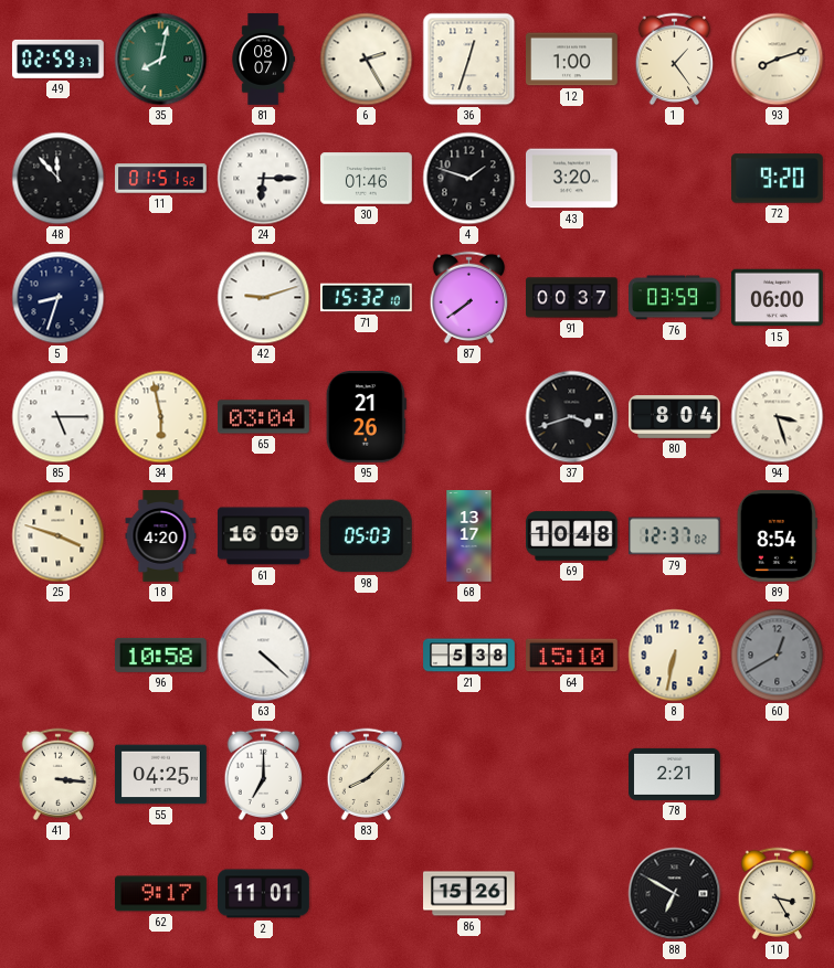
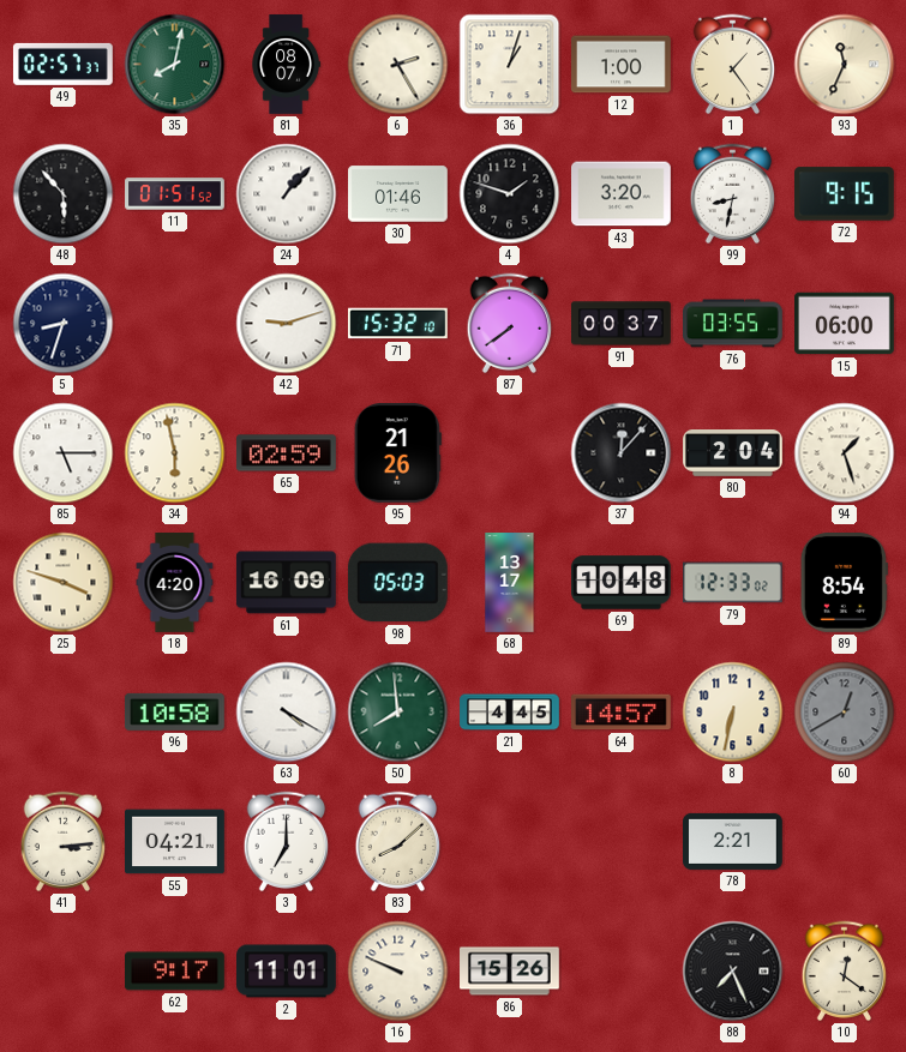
49: 02:59 -> 02:57 (62, 64)
36: 12:33 -> 1:03 (510, 65)
93: 8:12 -> 11:34 (845, 65)
48: 11:53 -> 5:53 (64, 194)
24: 6:15 -> 1:07 (287, 194)
99: none -> 8:32 (733, 194)
72: 9:20 -> 9:15 (845, 194)
76: 03:59 -> 03:55 (733, 324)
65: 03:04 -> 02:59 (287, 453)
37: 3:42 -> 12:07 (622, 453)
80: 8:04 -> 2:04 (733, 453)
94: 3:27 -> 1:27 (845, 453)
79: 12:37 -> 12:33 (733, 583)
63: 4:22 -> 4:20 (287, 713)
50: none -> 7:59 (398, 713)
21: 5:38 -> 4:45 (510, 713)
64: 15:10 -> 14:57 (622, 713)
41: 3:16 -> 3:14 (64, 842)
55: 04:25 -> 04:21 (175, 842)
16: none -> 9:49 (398, 972)
88: 6:50 -> 7:26 (733, 972)
10: 3:25 -> 12:21 (845, 972)
